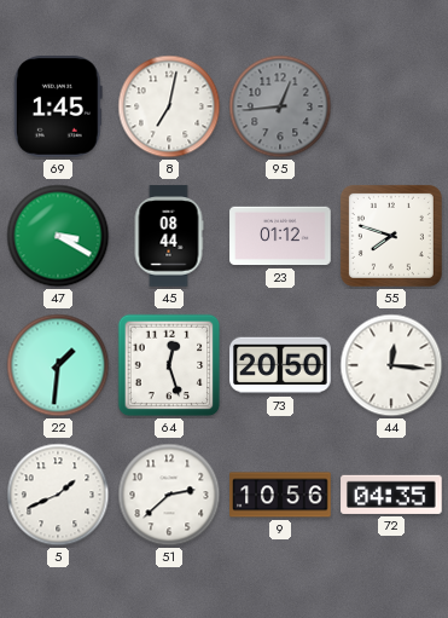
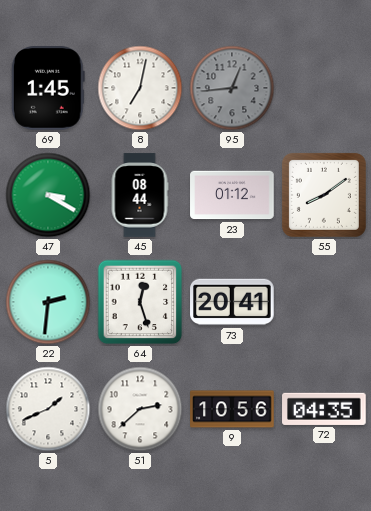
55: 7:48 -> 8:09 (324, 195)
22: 1:31 -> 2:31 (48, 302)
73: 20:50 -> 20:41 (232, 302)
44: 12:16 -> none (391, 365)
